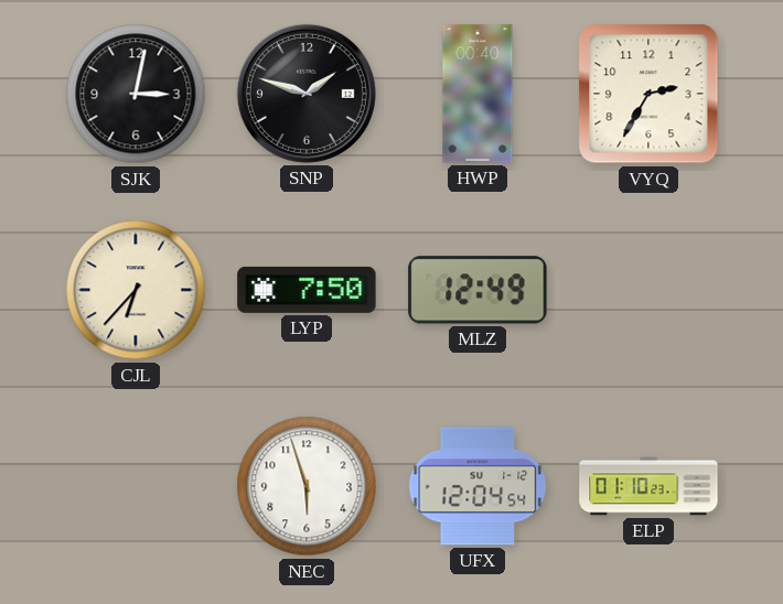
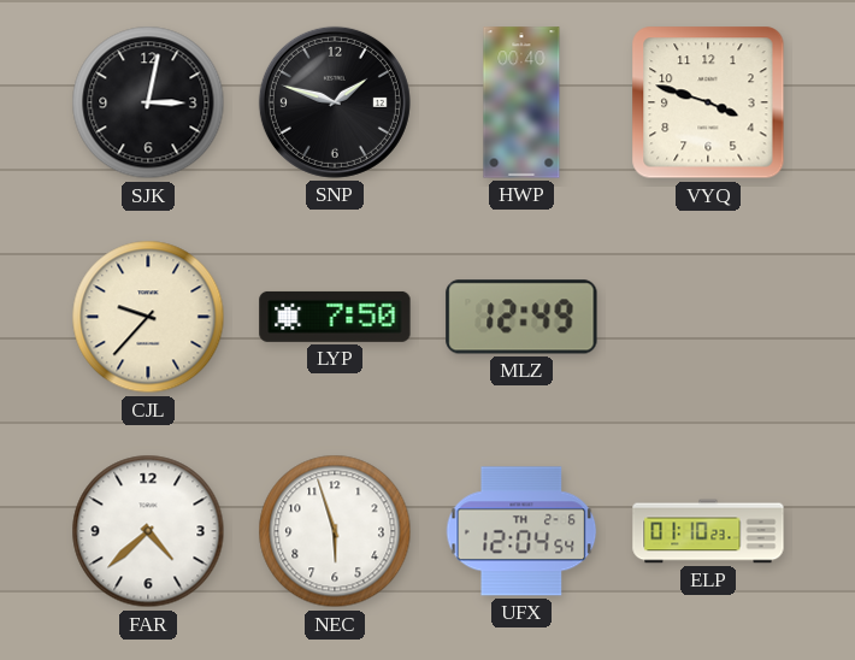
VYQ: 2:35 -> 3:48 (708, 102)
CJL: 6:37 -> 9:37 (148, 317)
FAR: none -> 4:38 (148, 531)
UFX date: SU 1-12 -> TH 2-6 (521, 531)
